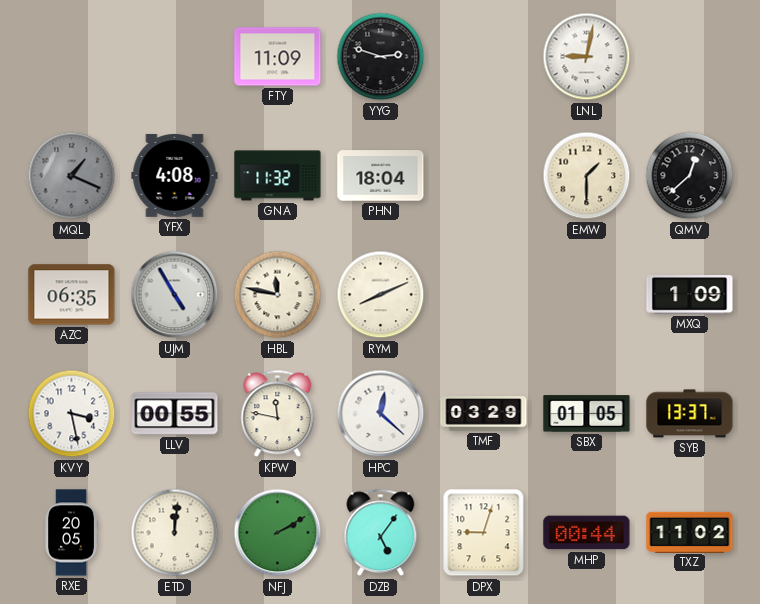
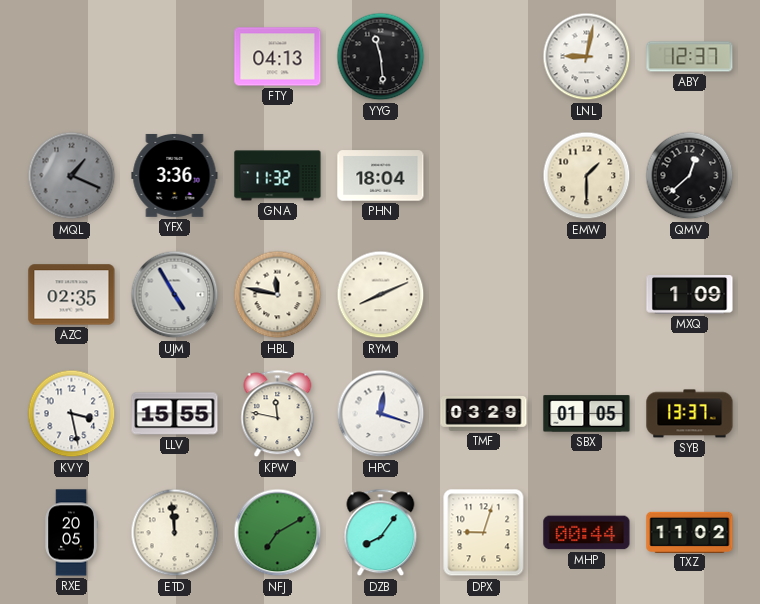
FTY: 11:09 -> 04:13 (278, 57)
YYG: 2:48 -> 11:29 (381, 57)
ABY: none -> 12:37 (690, 57)
YFX: 4:08 -> 3:36 (175, 175)
AZC: 06:35 -> 02:35 (72, 295)
LLV: 00:55 -> 15:55 (175, 414)
HPC: 12:22 -> 12:18 (381, 414)
ETD: 12:01 -> 11:59 (175, 533)
NFJ: 2:10 -> 7:10 (278, 533)
DZB: 5:06 -> 8:06 (381, 533)
